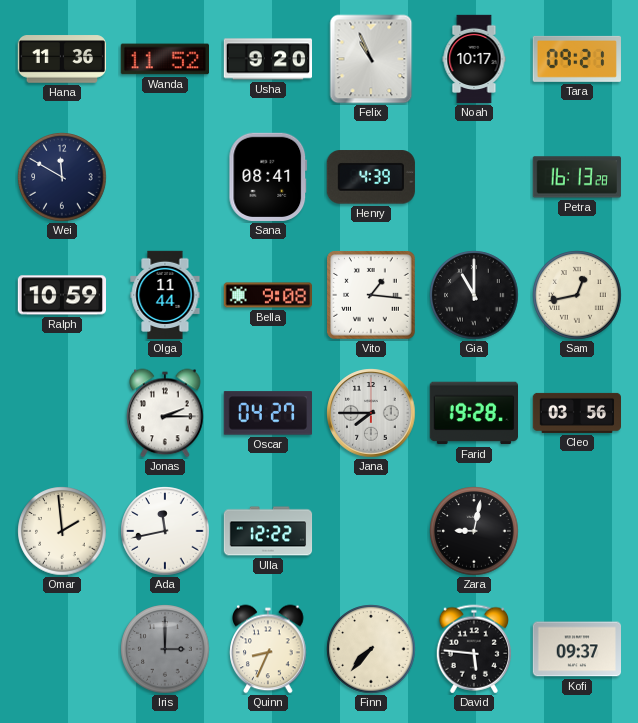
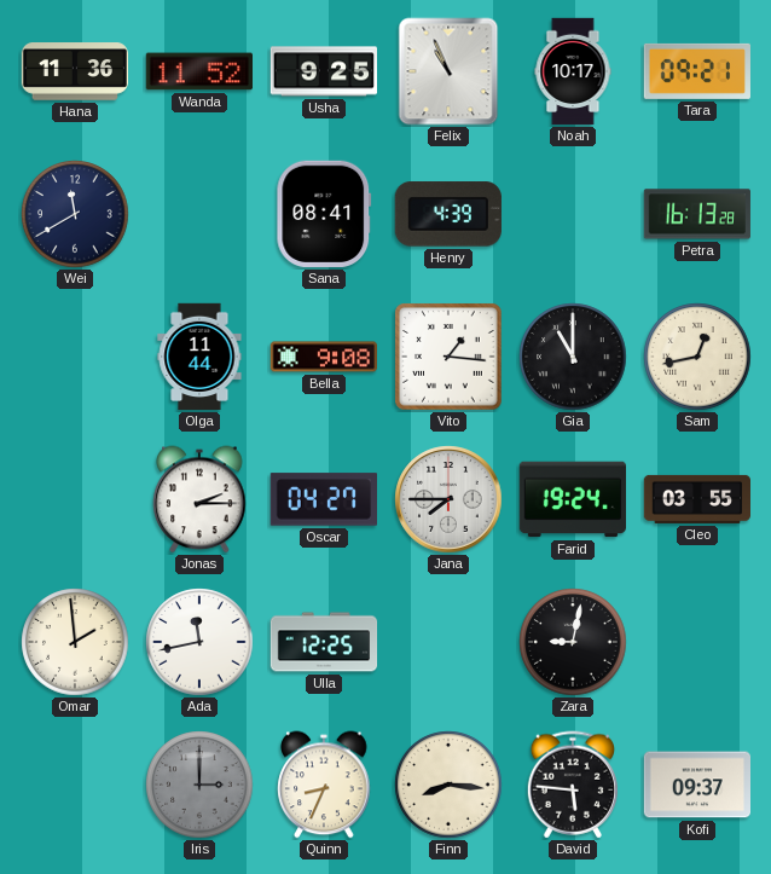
Usha: 9:20 -> 9:25 (323, 71)
Wei: 11:50 -> 11:40 (75, 214)
Ralph: 10:59 -> none (62, 295)
Farid: 19:28 -> 19:24 (572, 499)
Cleo: 03:56 -> 03:55 (696, 499)
Ulla: 12:22 -> 12:25 (324, 642)
Finn: 7:37 -> 8:16 (448, 785)
